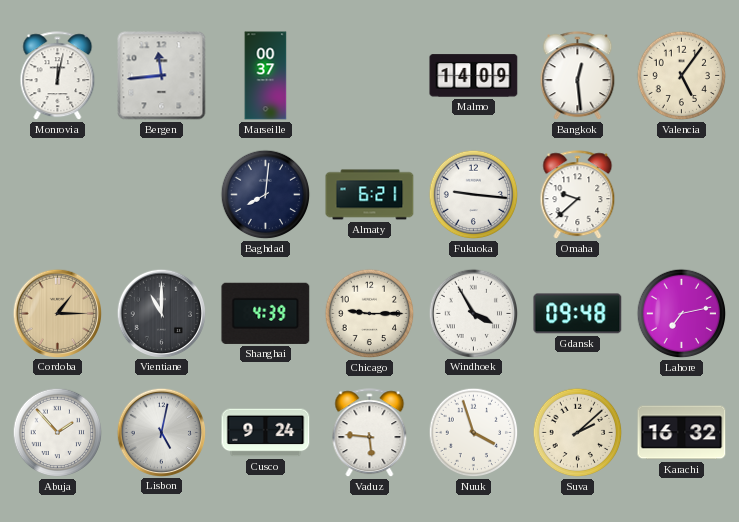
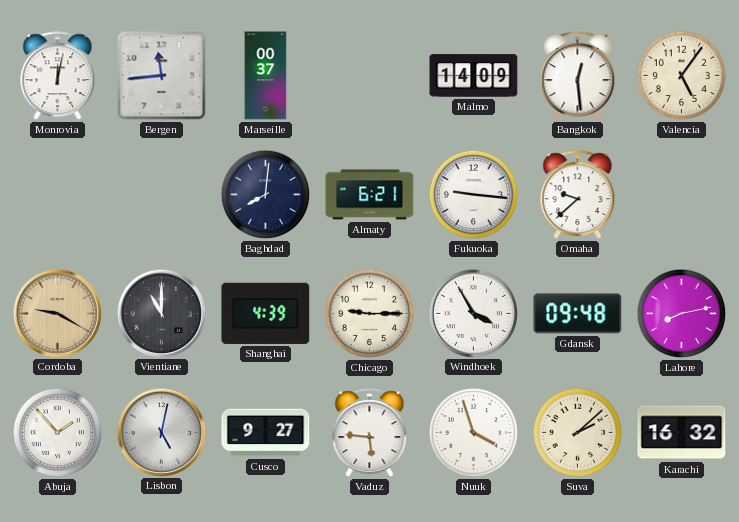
Cordoba: 1:15 -> 9:20 (57, 313)
Lahore: 7:13 -> 8:13 (682, 314)
Cusco: 9:24 -> 9:27 (266, 433)
